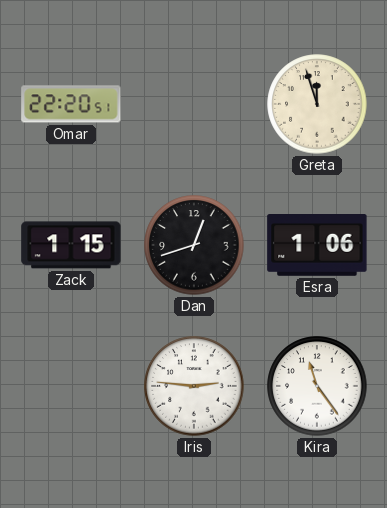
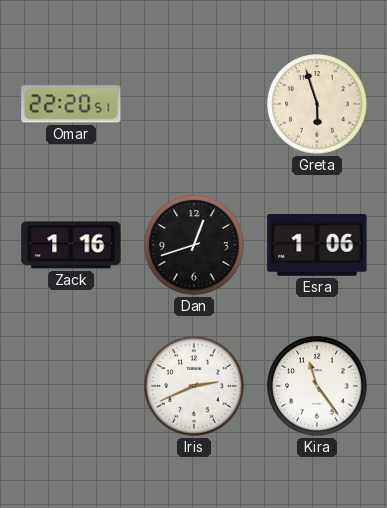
Greta: 11:57 -> 5:57 (317, 104)
Zack: 1:15 -> 1:16 (71, 245)
Iris: 2:46 -> 2:41 (194, 386)
